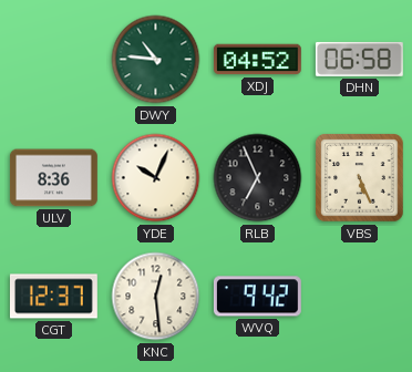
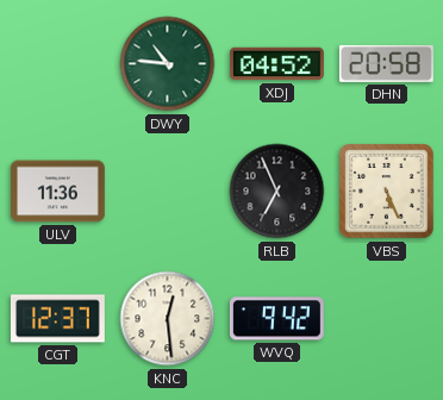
DHN: 06:58 -> 20:58 (386, 63)
ULV: 8:36 -> 11:36 (57, 192)
YDE: 10:04 -> none (156, 178)
